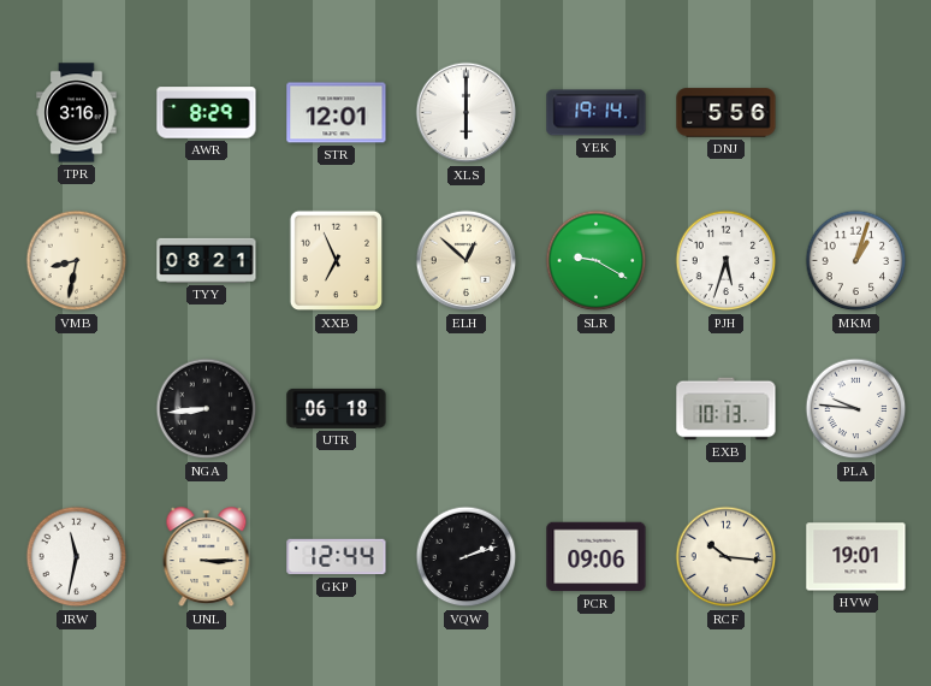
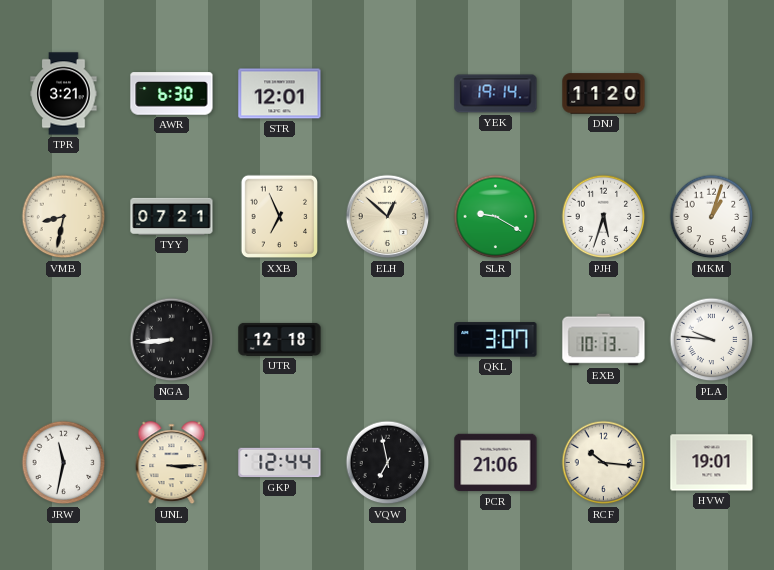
TPR: 3:16 -> 3:21 (64, 94)
AWR: 8:29 -> 6:30 (172, 94)
XLS: 6:00 -> none (467, 113)
DNJ: 5:56 -> 11:20 (604, 94)
TYY: 08:21 -> 07:21 (172, 216)
UTR: 06:18 -> 12:18 (280, 339)
QKL: none -> 3:07 (496, 340)
VQW: 2:12 -> 6:58 (388, 463)
PCR: 09:06 -> 21:06 (496, 463)
